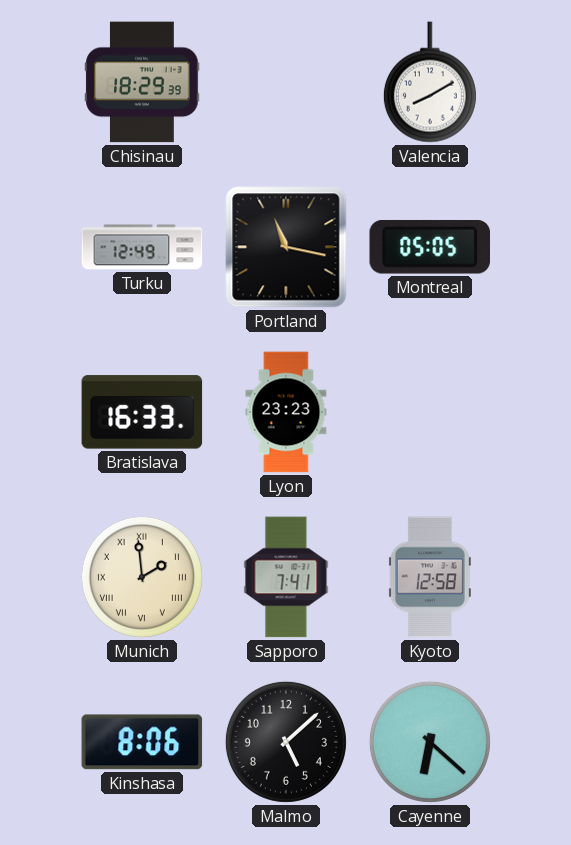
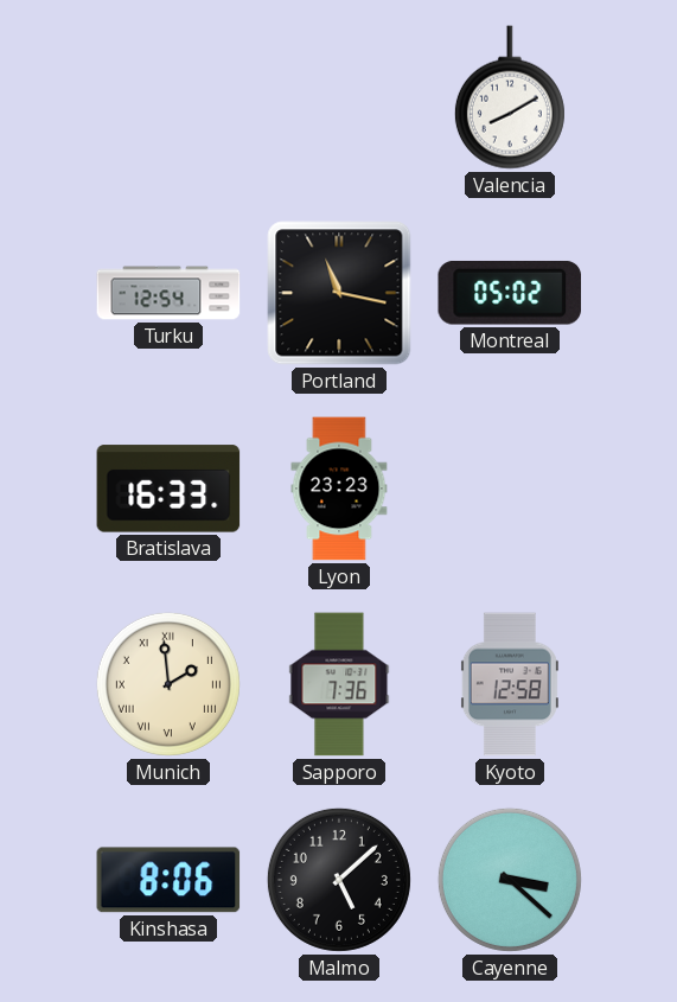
Chisinau: 18:29 -> none (142, 82)
Turku: 12:49 -> 12:54 (168, 293)
Montreal: 05:05 -> 05:02 (509, 293)
Sapporo: 7:41 -> 7:36 (339, 684)
Cayenne: 6:22 -> 3:22 (510, 880)
